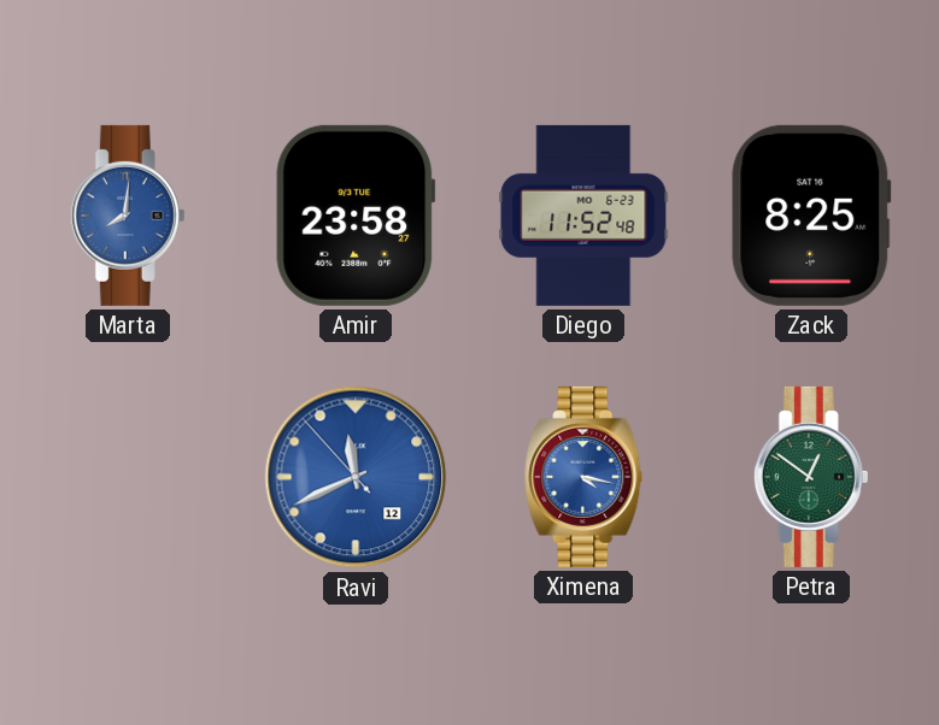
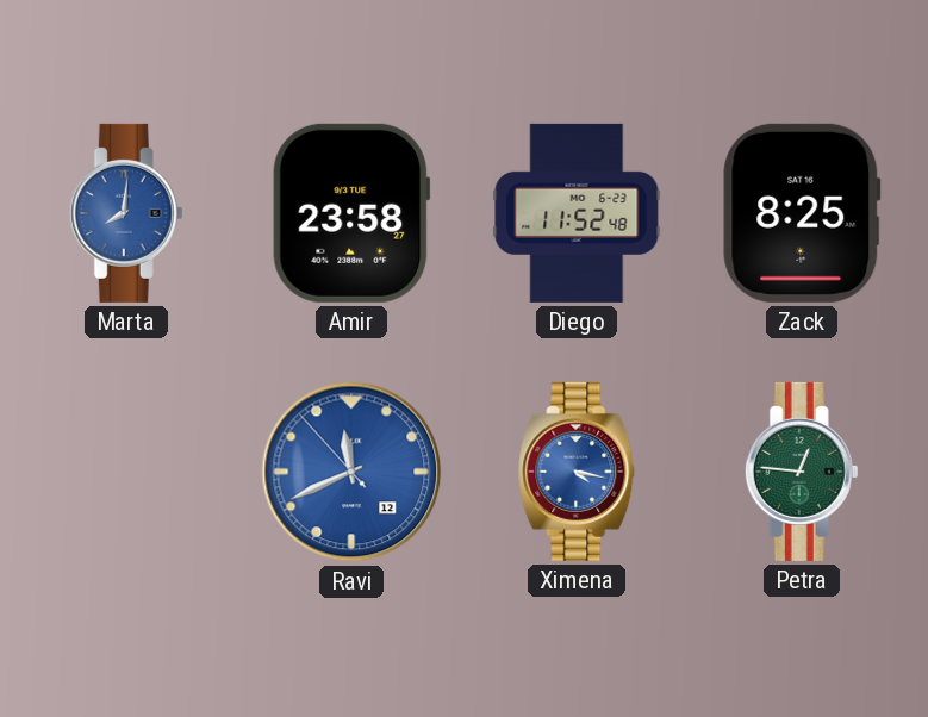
Petra: 12:51 -> 12:46 (802, 472)
